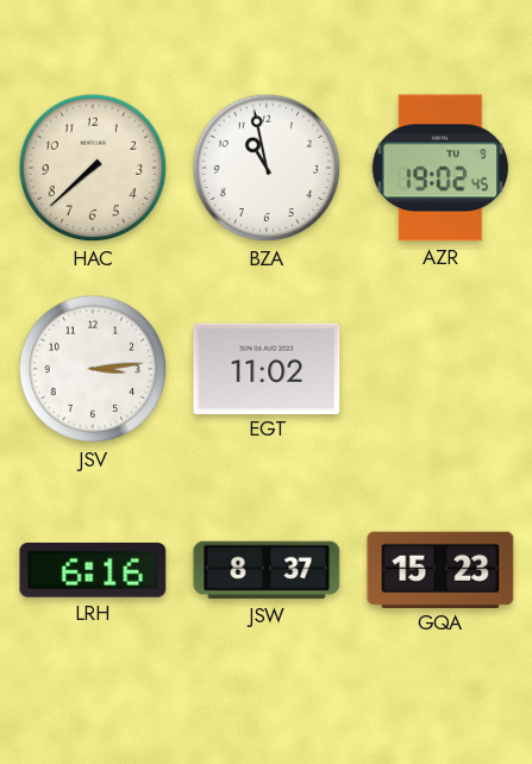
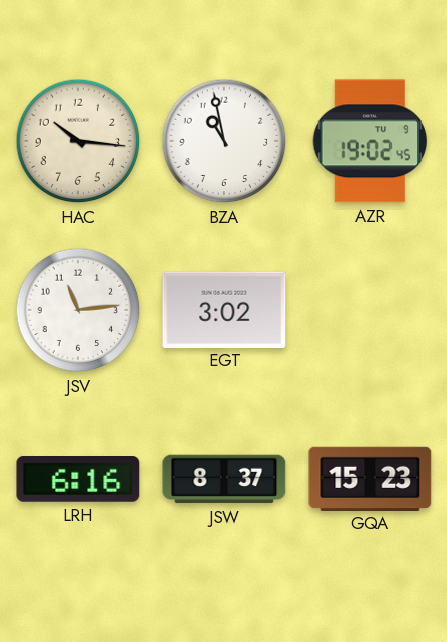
HAC: 7:38 -> 10:16 (78, 141)
JSV: 3:14 -> 11:14 (78, 310)
EGT: 11:02 -> 3:02 (224, 309)
